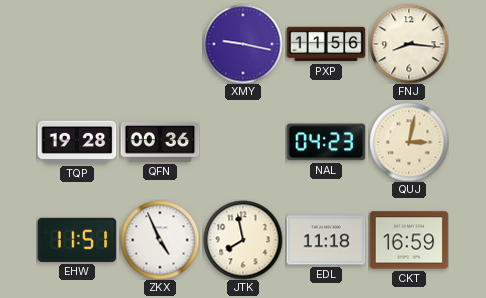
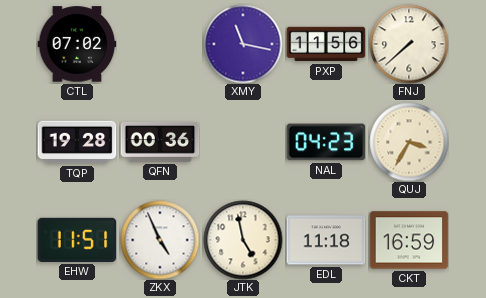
CTL: none -> 07:02 (77, 44)
XMY: 9:17 -> 11:17 (243, 44)
FNJ: 8:16 -> 7:38 (409, 44)
QUJ: 3:02 -> 3:35 (409, 142)
JTK: 7:58 -> 4:58 (243, 240)
